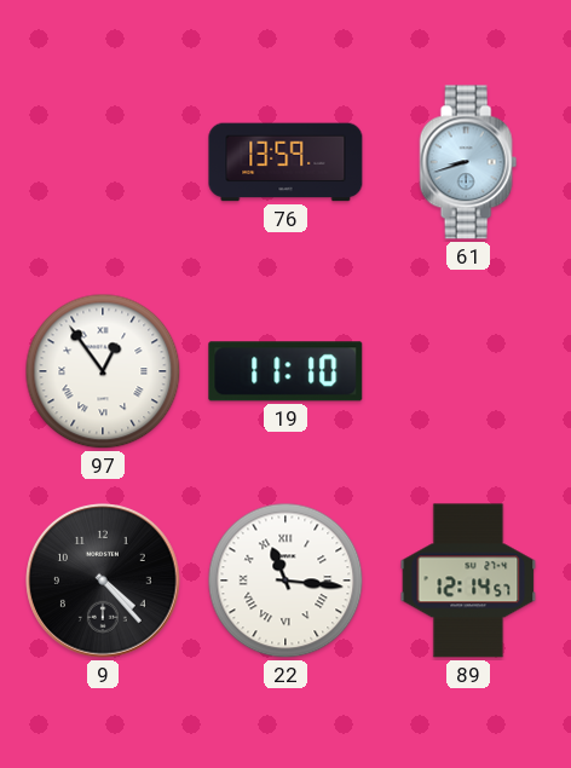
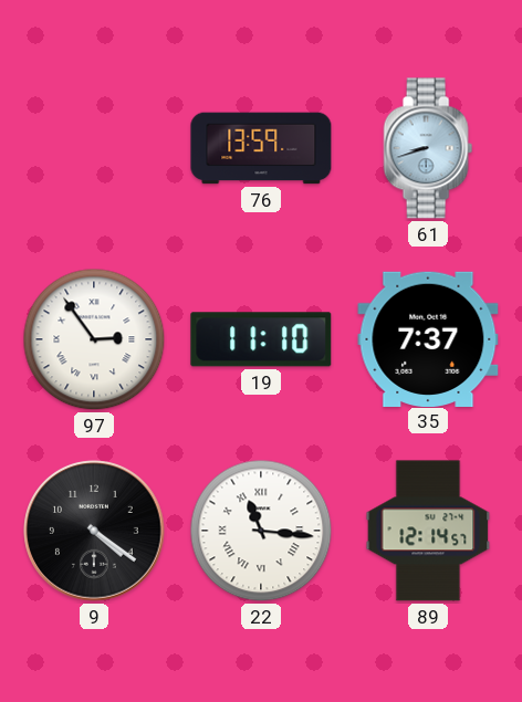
97: 12:54 -> 2:54 (94, 339)
35: none -> 7:37 (428, 338)
9: 4:23 -> 4:21 (94, 531)
